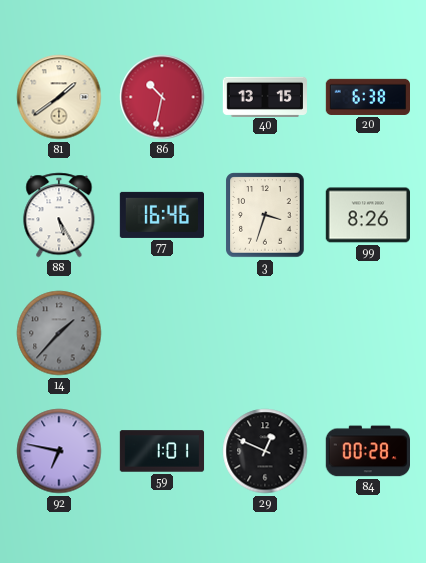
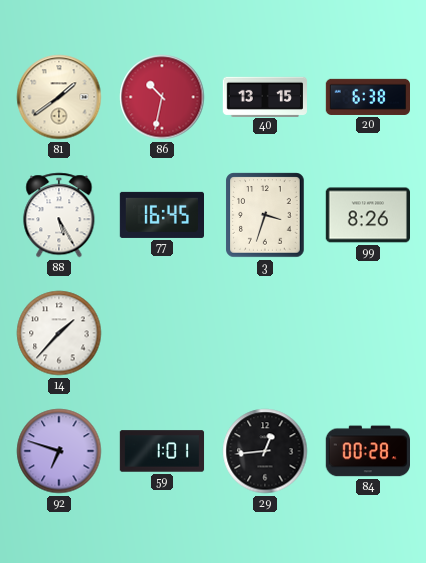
77: 16:46 -> 16:45 (161, 215)
14 dial: grey -> white (59, 333)
92: 6:47 -> 6:48 (59, 451)
29: 12:49 -> 12:44 (265, 451)
